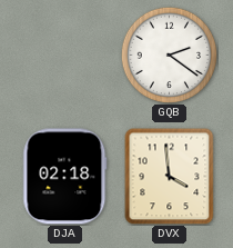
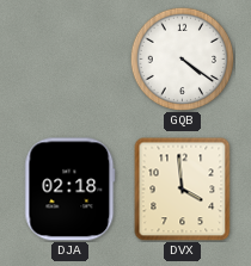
GQB: 2:21 -> 4:21 (182, 58)
